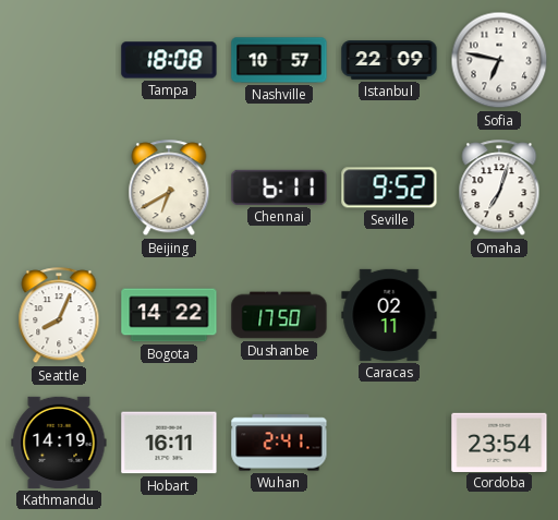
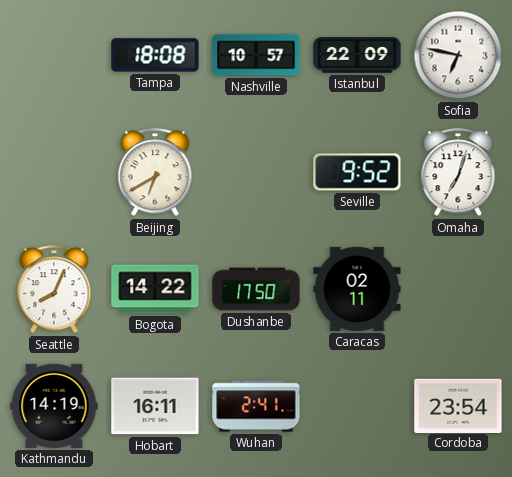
Chennai: 6:11 -> none (279, 188)
